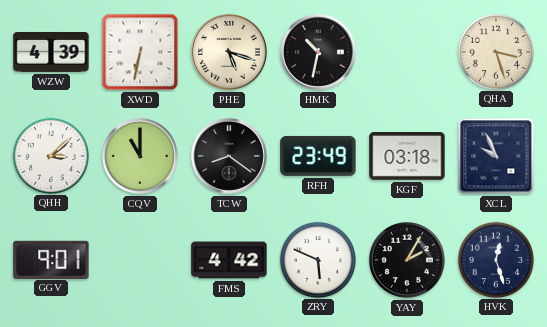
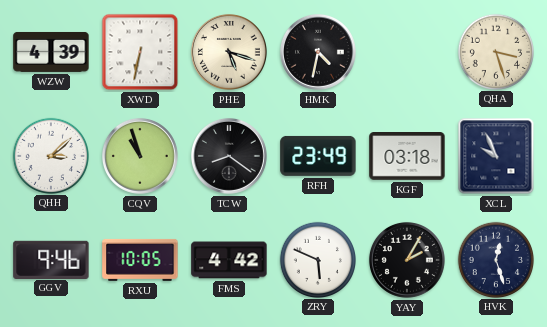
HMK: 10:32 -> 4:32 (318, 52)
CQV: 11:00 -> 10:57 (140, 156)
GGV: 9:01 -> 9:46 (51, 259)
RXU: none -> 10:05 (140, 260)
